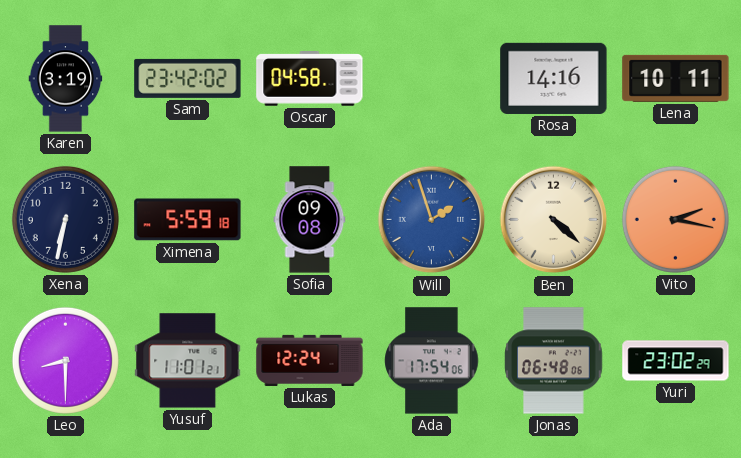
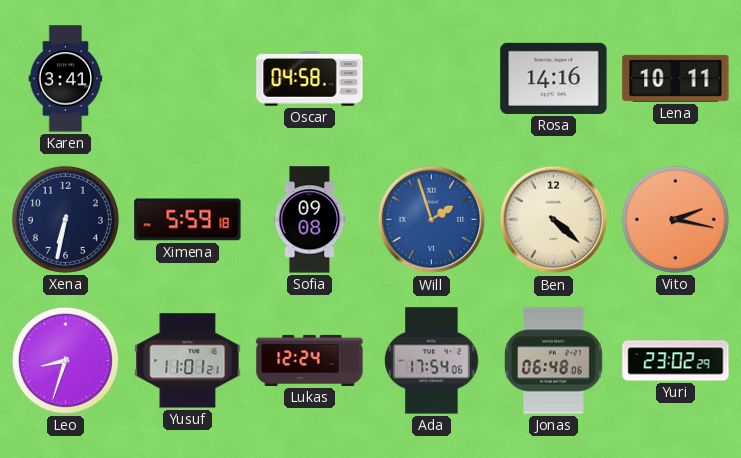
Karen: 3:19 -> 3:41 (66, 79)
Sam: 23:42 -> none (188, 78)
Leo: 8:30 -> 8:33 (65, 360)
